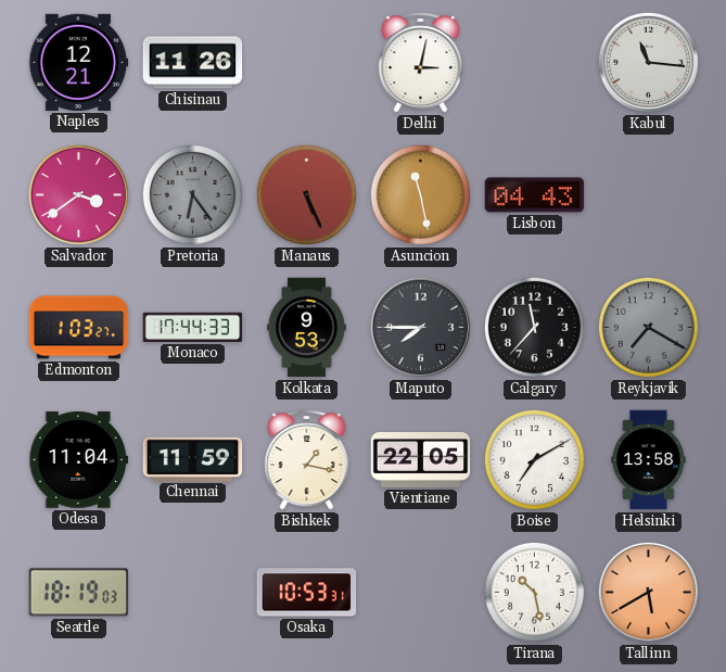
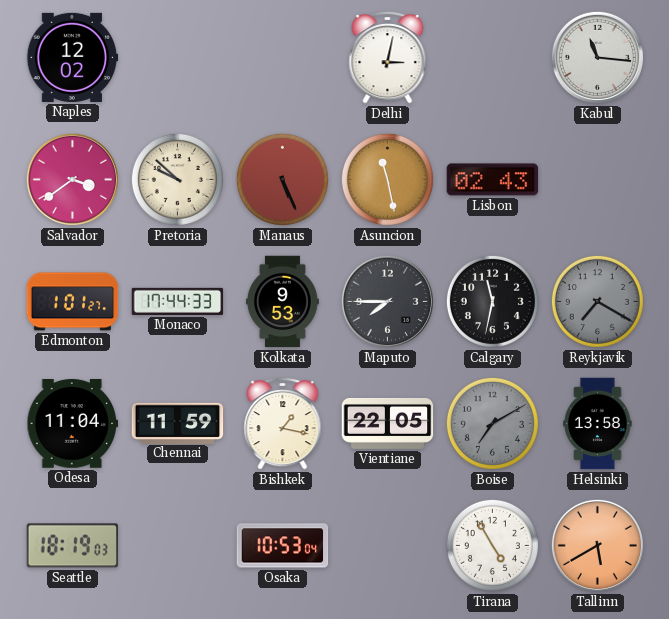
Naples: 12:21 -> 12:02 (72, 57)
Chisinau: 11:26 -> none (193, 63)
Pretoria: 6:24 -> 9:52 (177, 179)
Pretoria dial: grey -> cream (177, 179)
Lisbon: 04:43 -> 02:43 (493, 180)
Edmonton: 1:03 -> 1:01 (73, 302)
Calgary: 11:37 -> 11:32 (492, 301)
Boise dial: white -> grey (492, 423)
Osaka: 10:53:31 -> 10:53:04 (283, 546)
Tirana: 10:28 -> 4:55 (492, 545)
